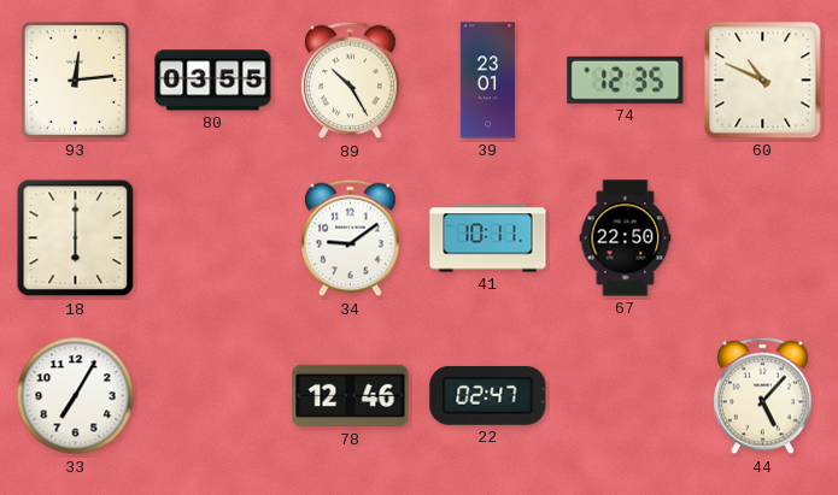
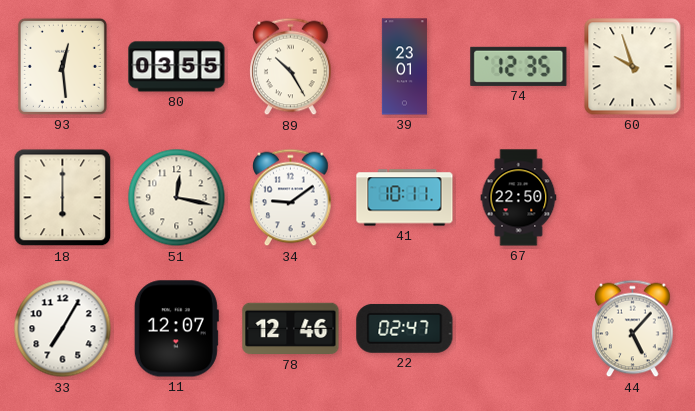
93: 12:14 -> 12:29 (62, 66)
60: 10:49 -> 9:57 (633, 67)
51: none -> 12:17 (177, 198)
11: none -> 12:07 (176, 329)
